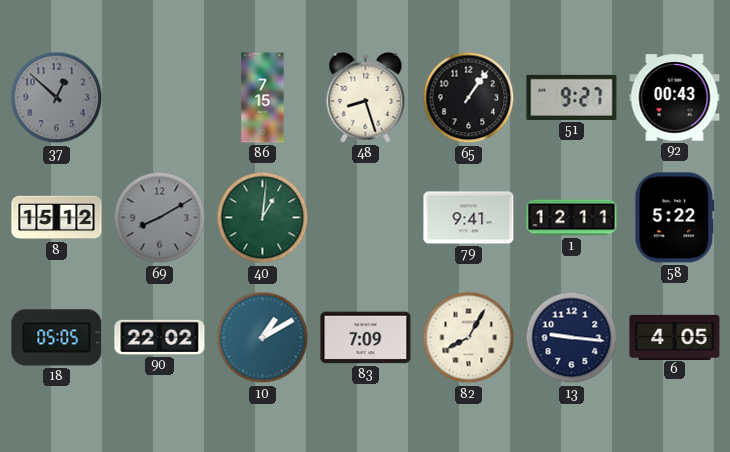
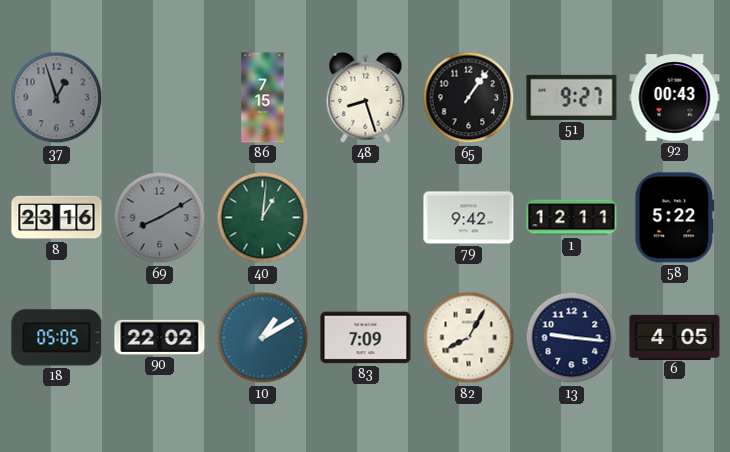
37: 12:52 -> 12:57 (57, 98)
8: 15:12 -> 23:16 (57, 218)
79: 9:41 -> 9:42 (469, 218)
